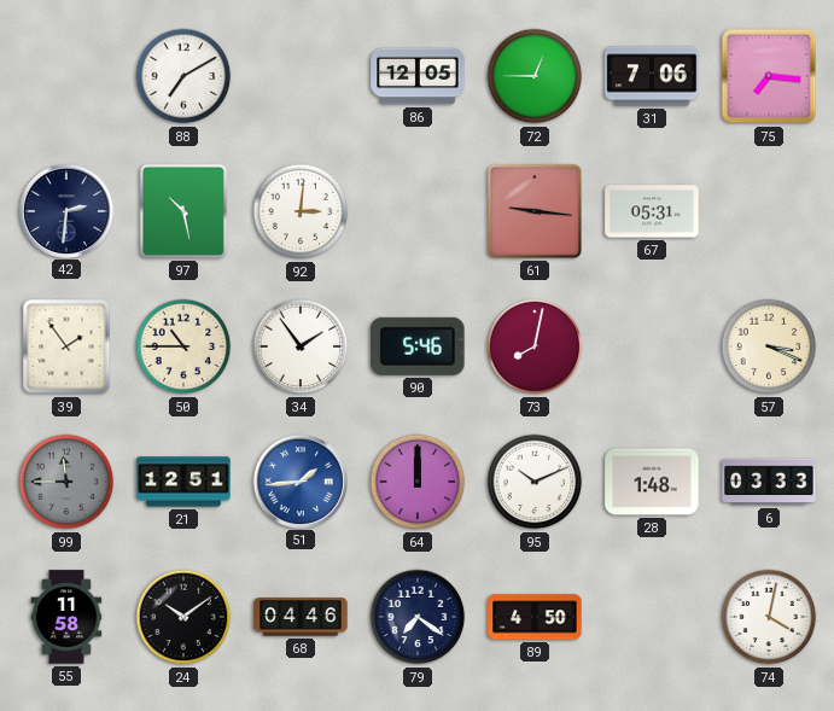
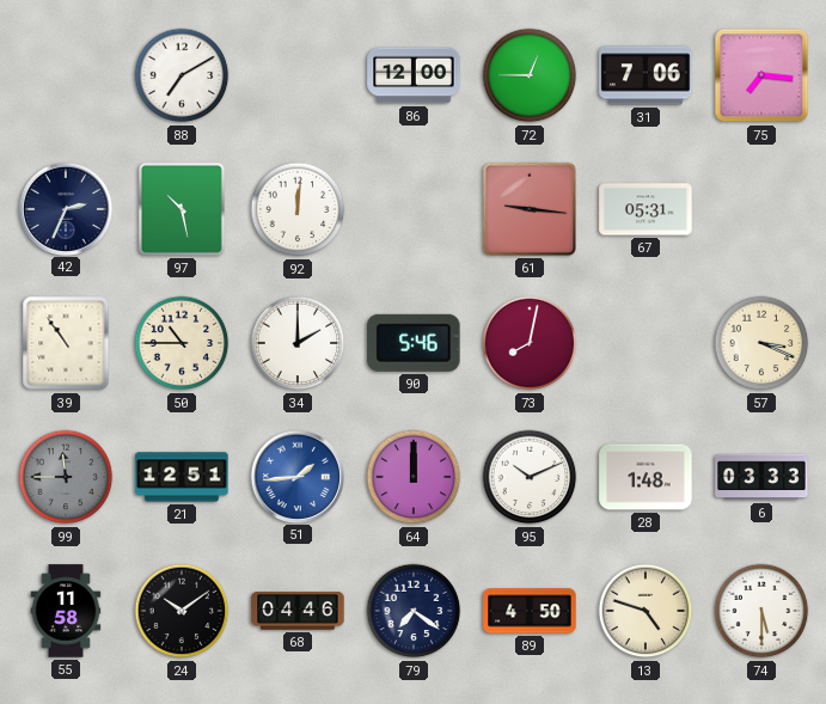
86: 12:05 -> 12:00 (414, 75)
42: 2:31 -> 2:34 (65, 208)
92: 3:01 -> 12:01 (298, 209)
39: 1:54 -> 10:54 (66, 343)
34: 1:54 -> 2:00 (298, 343)
13: none -> 4:48 (645, 611)
74: 4:02 -> 5:30 (761, 611)
